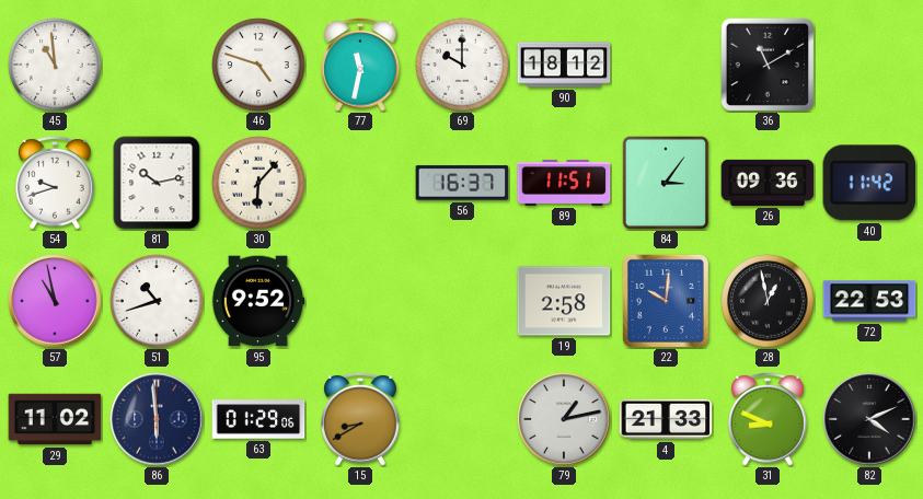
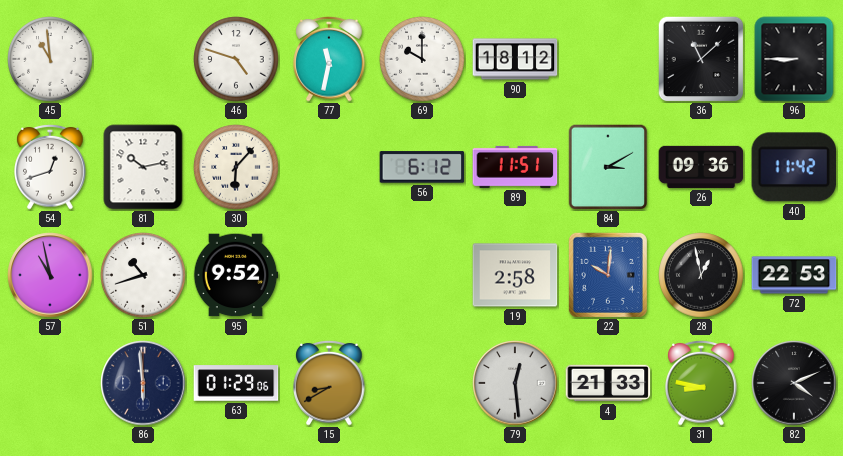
36: 11:10 -> 11:08 (701, 59)
96: none -> 8:45 (794, 59)
54: 9:42 -> 12:42 (50, 167)
56: 16:37 -> 6:12 (422, 167)
84: 3:06 -> 3:10 (608, 167)
29: 11:02 -> none (55, 419)
79: 1:13 -> 12:29 (515, 383)
31: 8:49 -> 8:47 (701, 383)
